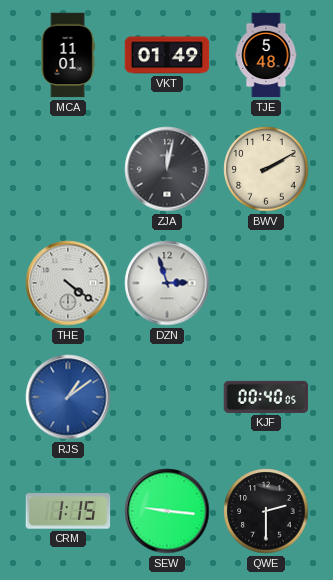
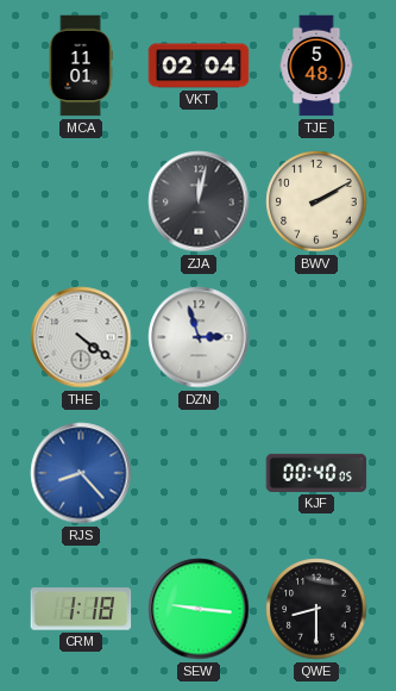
VKT: 01:49 -> 02:04 (199, 66)
RJS: 1:09 -> 8:23 (81, 473)
CRM: 1:15 -> 1:18 (81, 609)
QWE: 2:30 -> 8:30 (316, 609)
